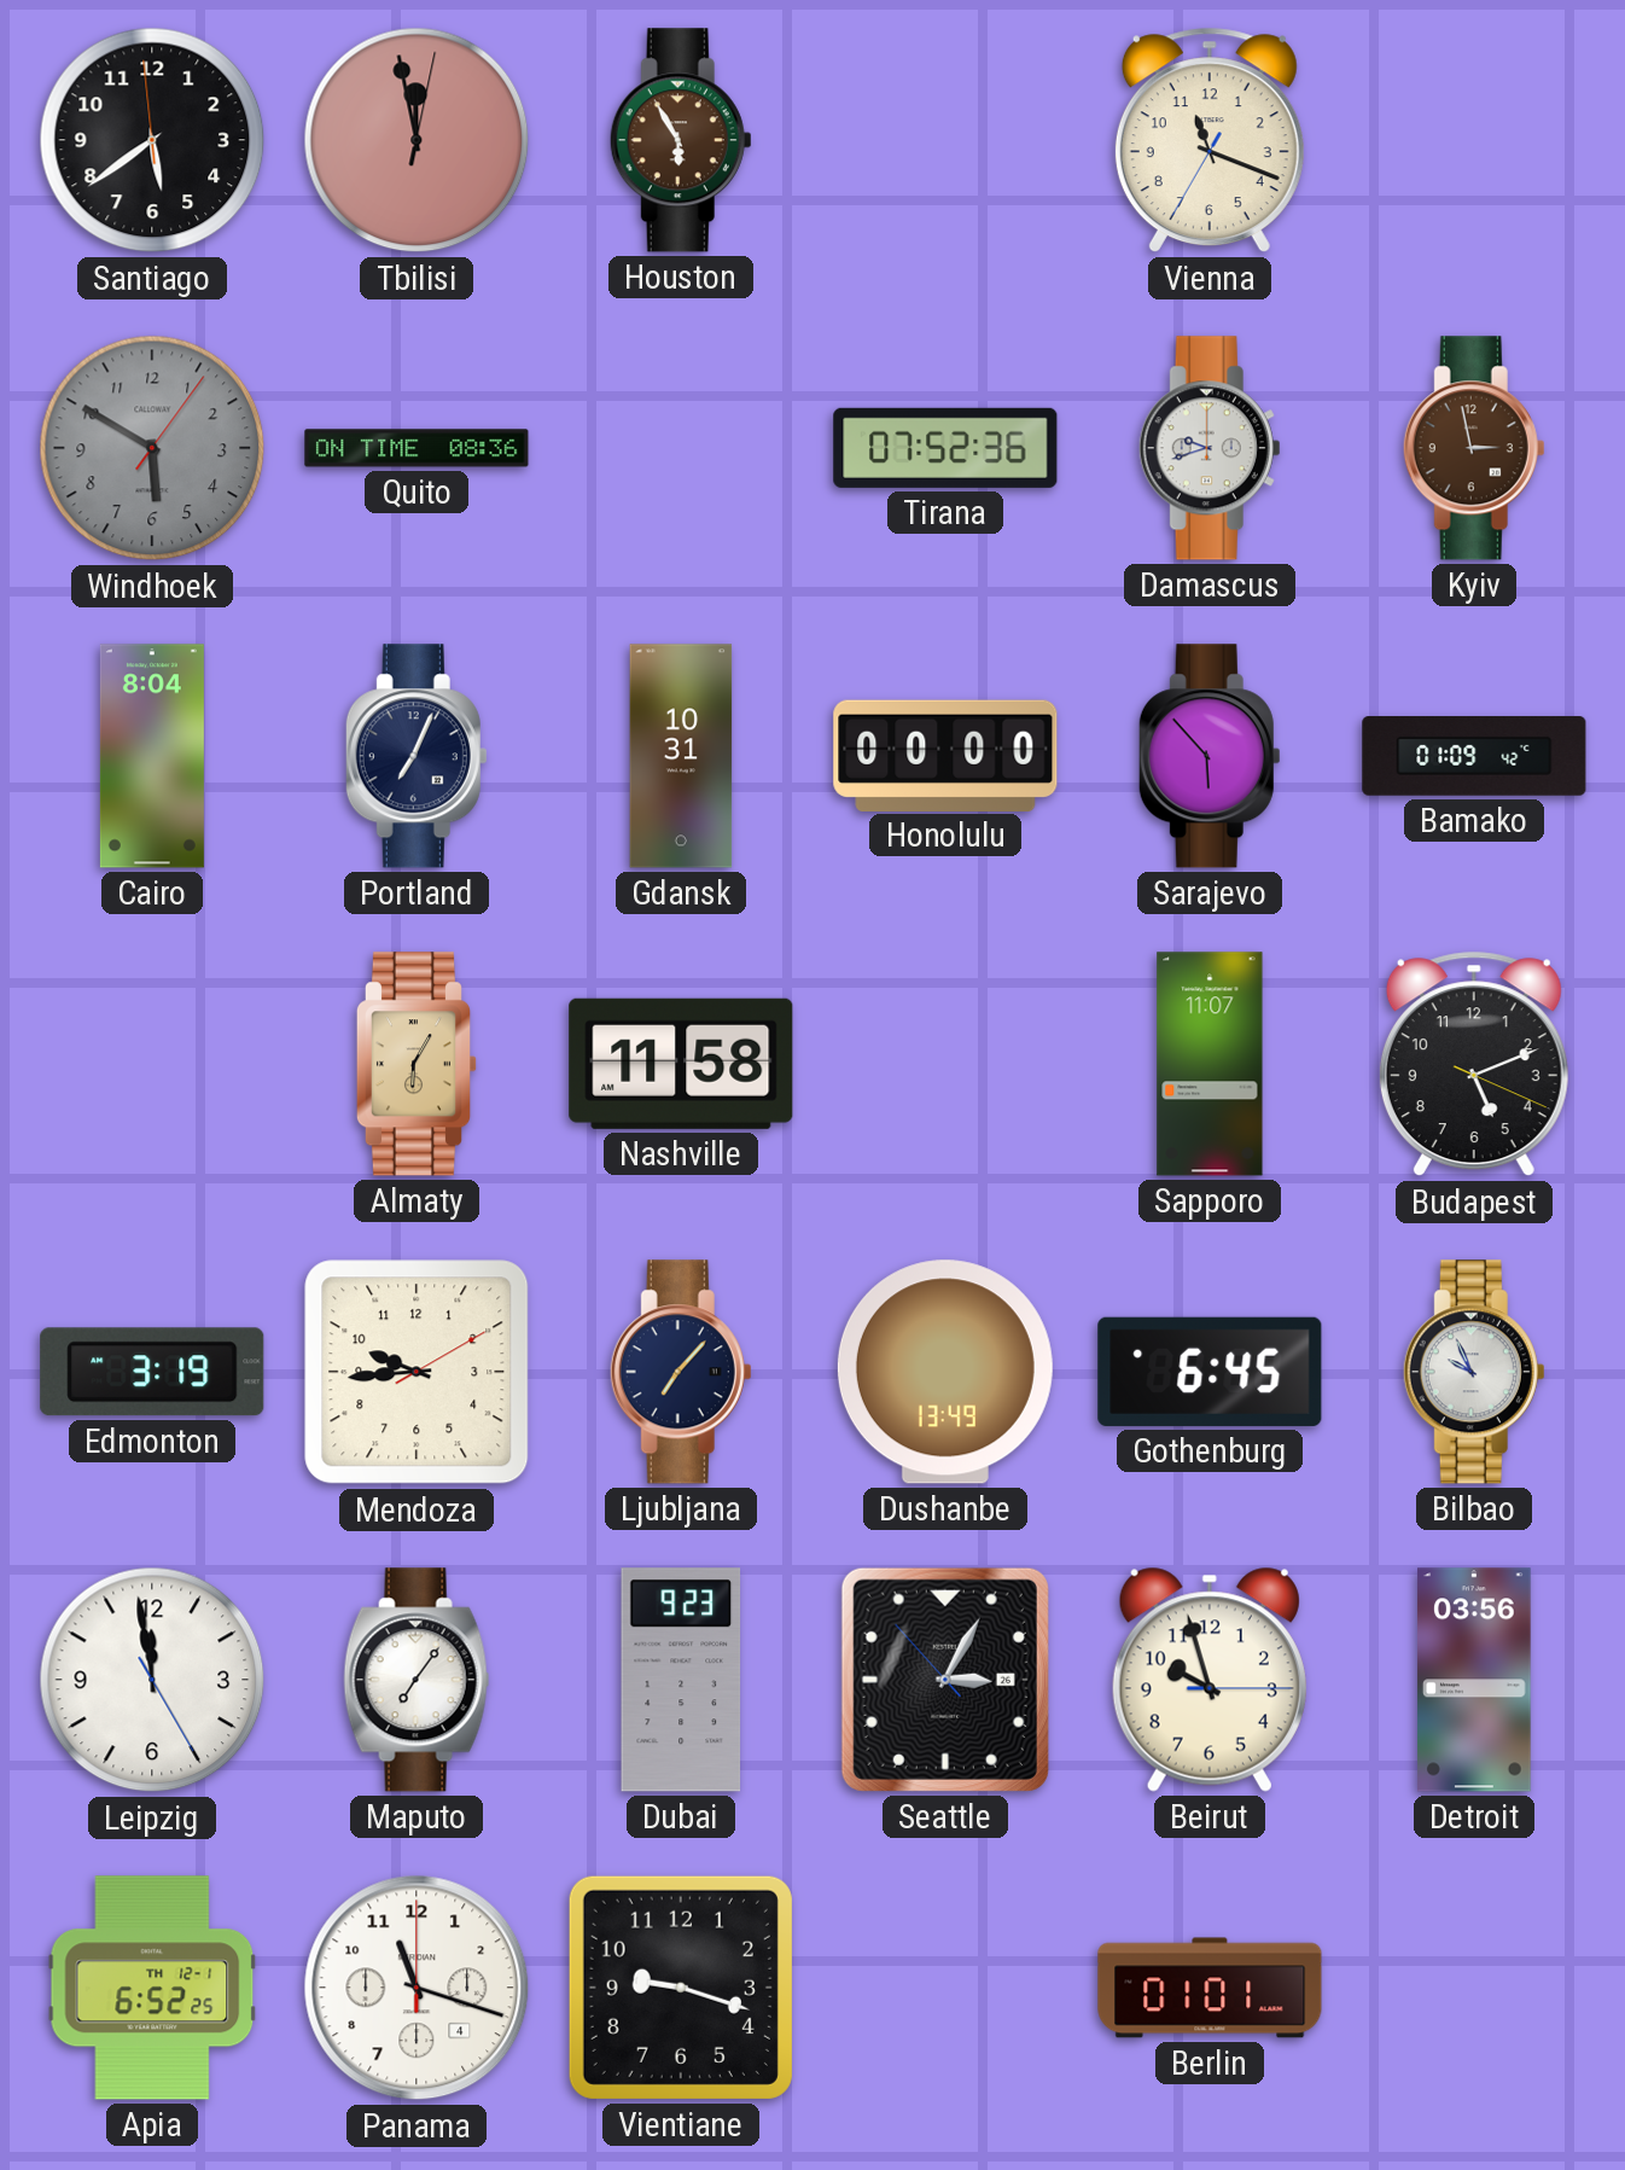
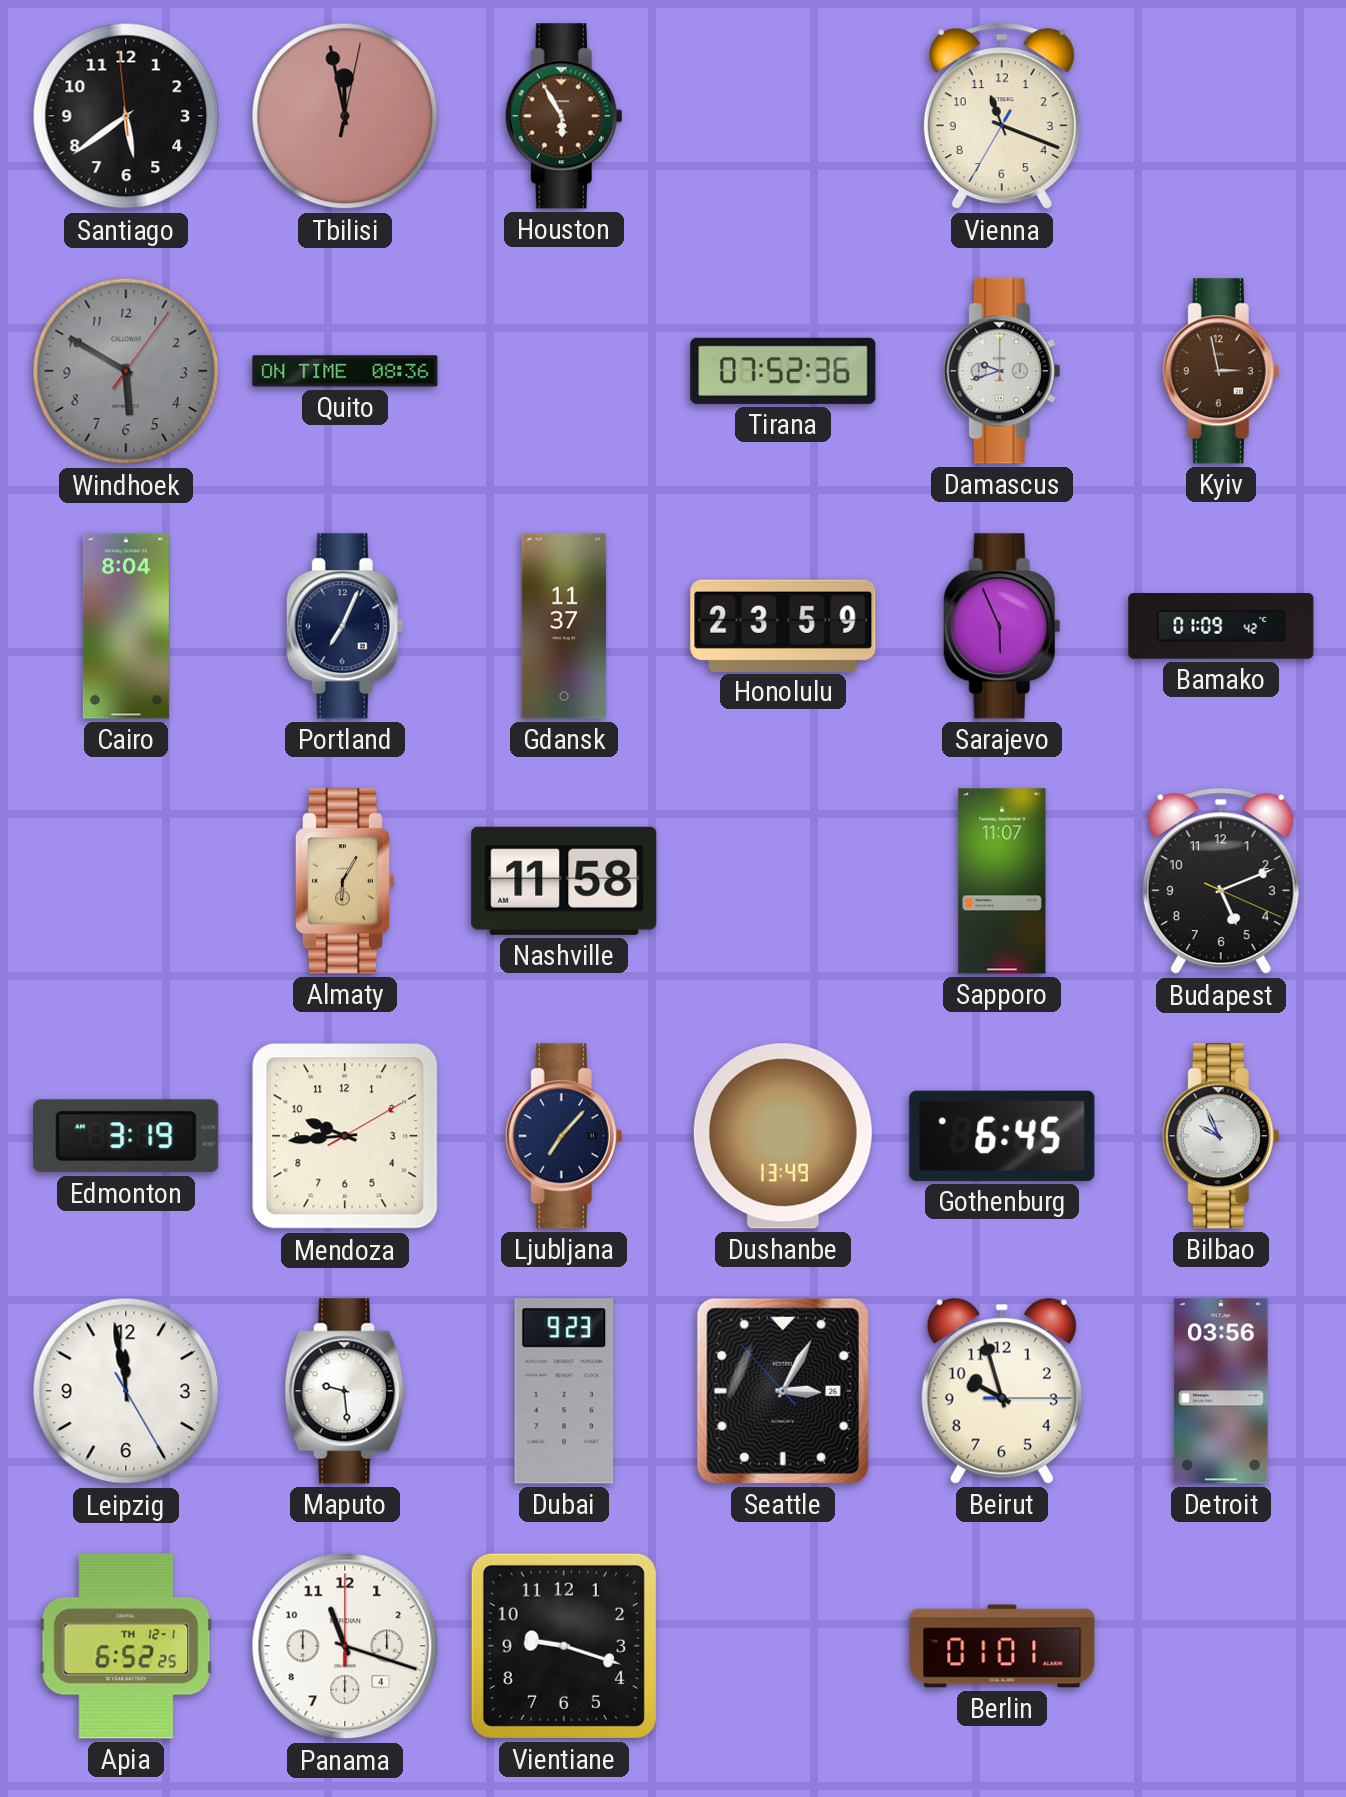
Gdansk: 10:31 -> 11:37 (564, 626)
Honolulu: 00:00 -> 23:59 (783, 625)
Sarajevo: 5:53 -> 5:56 (1002, 626)
Maputo: 7:06 -> 9:29 (345, 1391)
